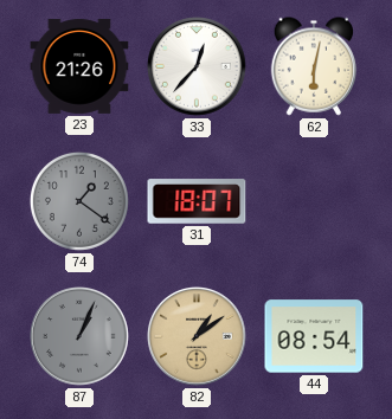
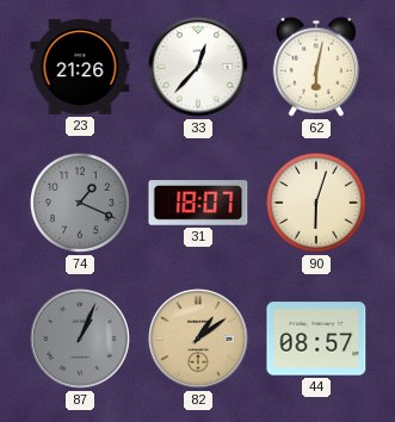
74: 1:21 -> 1:19 (80, 203)
90: none -> 6:03 (316, 203)
44: 08:54 -> 08:57 (316, 339)
